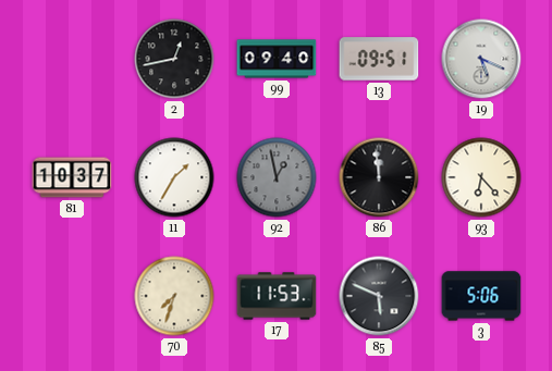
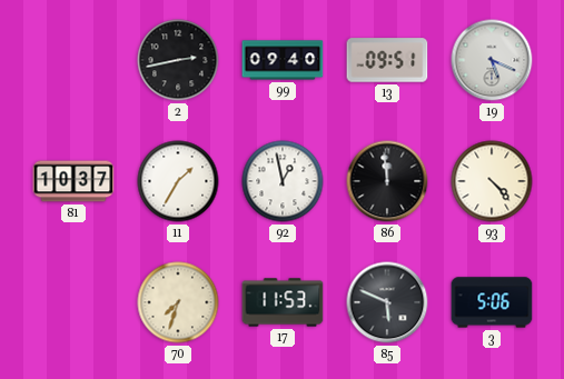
2: 12:43 -> 2:43 (178, 60)
92 dial: grey -> white (283, 181)
93: 6:23 -> 4:23 (492, 181)
